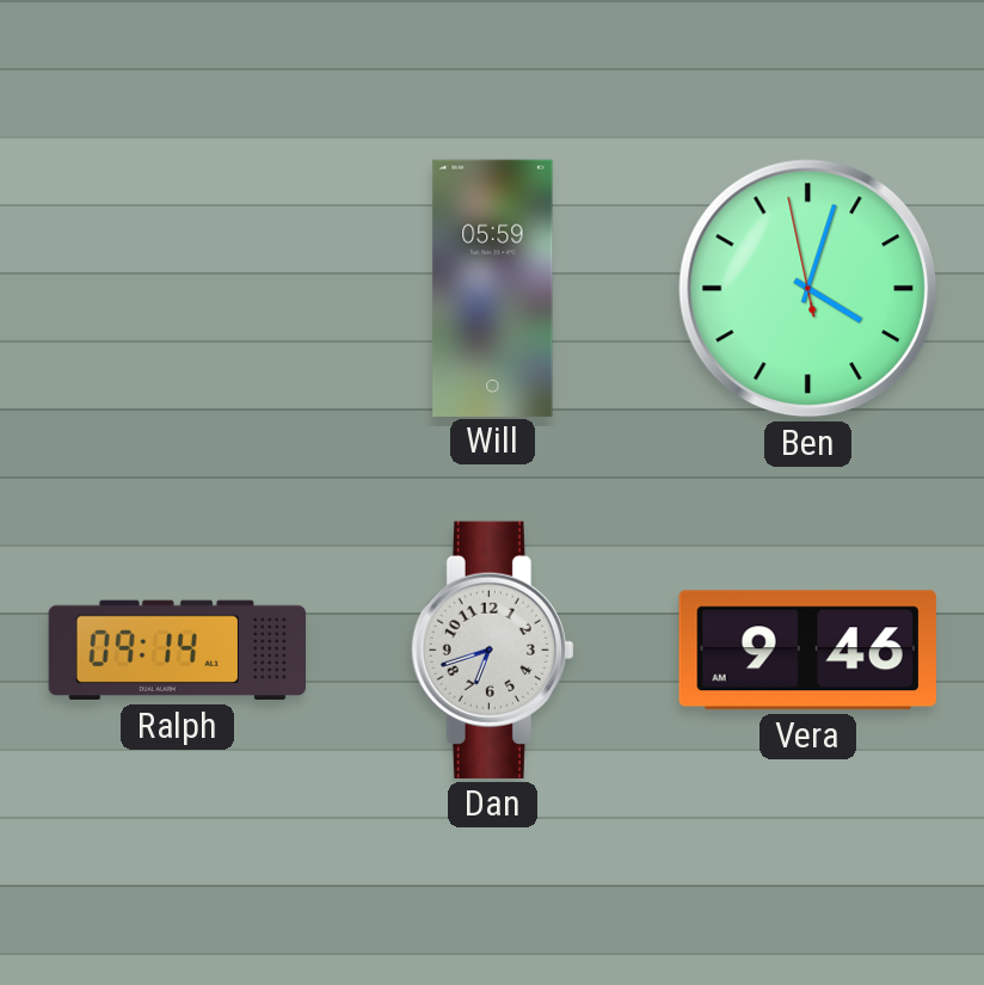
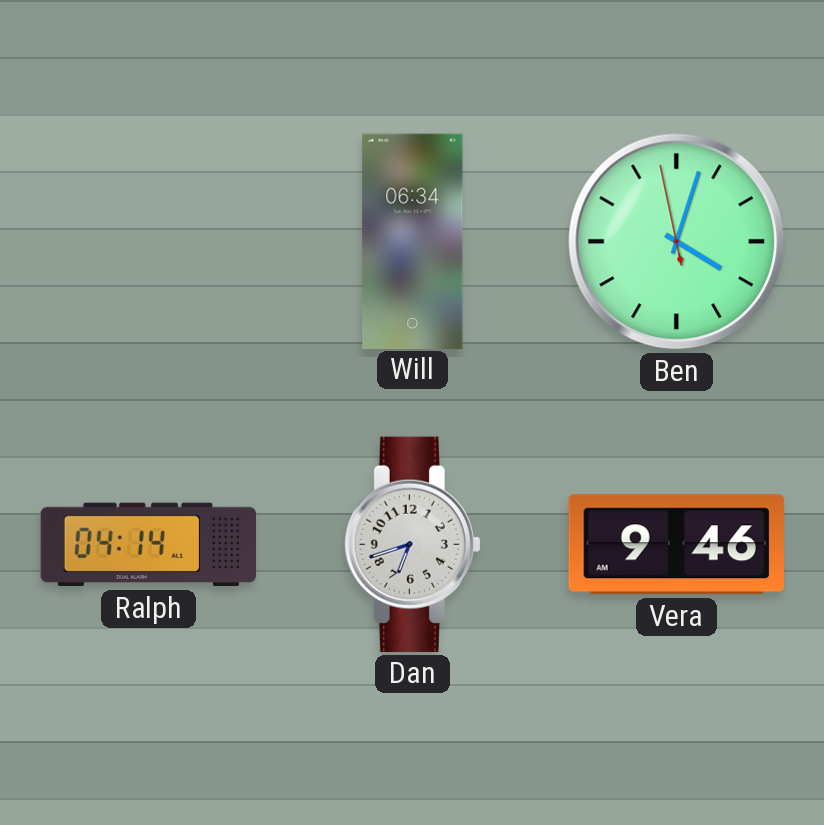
Will: 05:59 -> 06:34 (413, 241)
Ralph: 09:14 -> 04:14 (148, 545)
